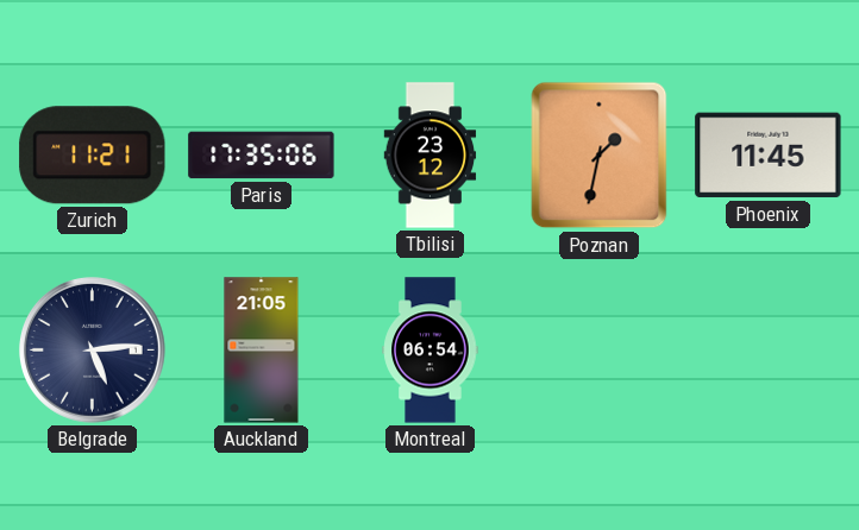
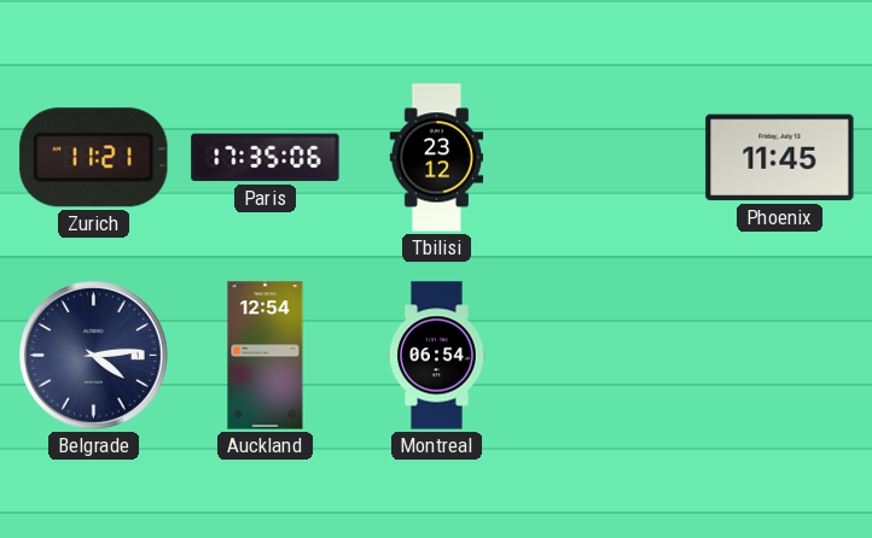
Poznan: 1:32 -> none (600, 156)
Belgrade: 5:14 -> 4:14 (94, 356)
Auckland: 21:05 -> 12:54 (266, 356)
